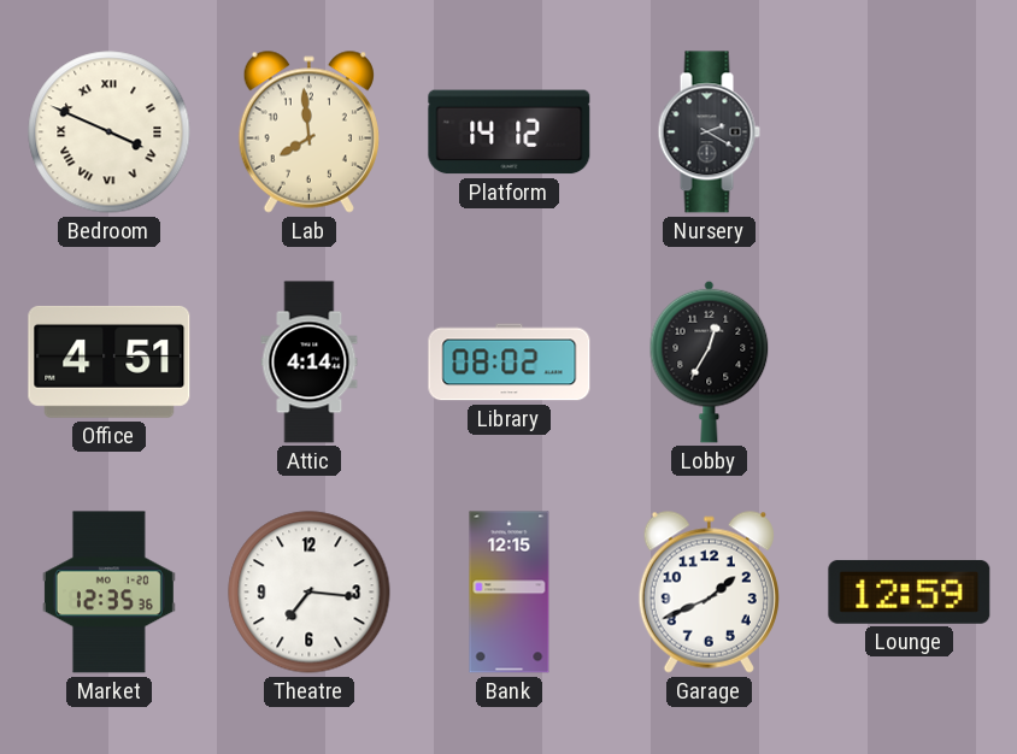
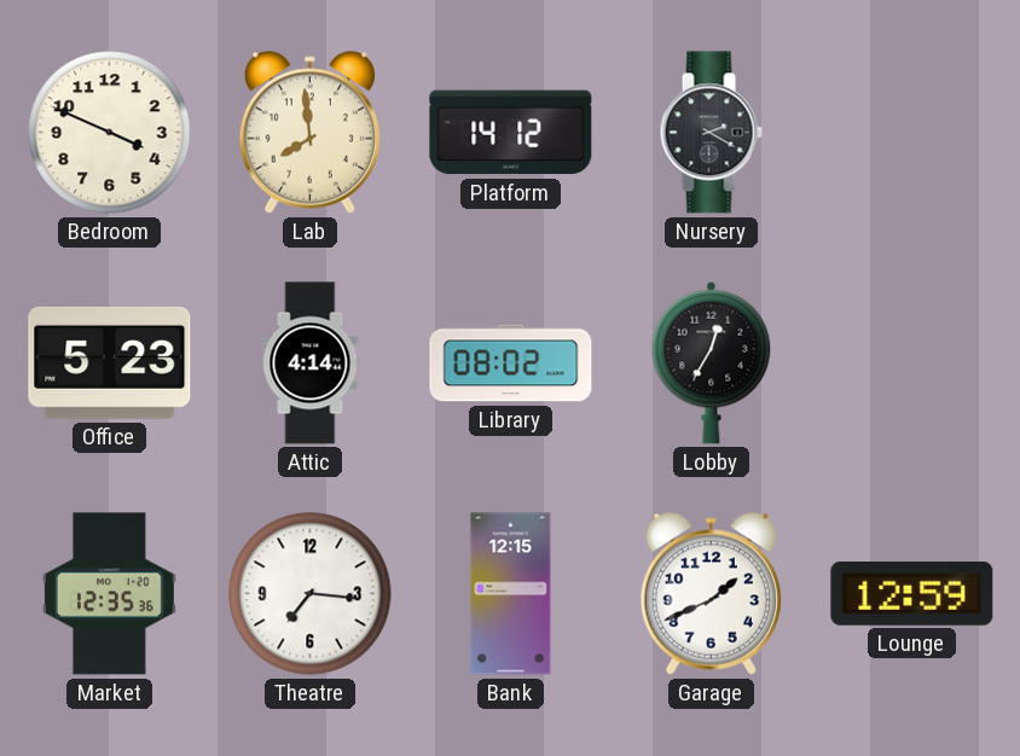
Bedroom numerals: Roman -> Arabic (110, 133)
Office: 4:51 -> 5:23 (110, 362)
